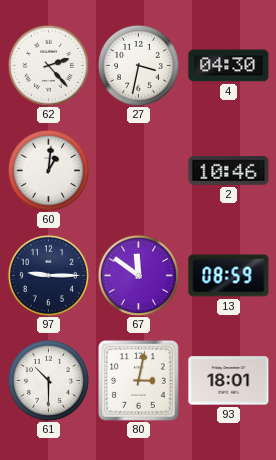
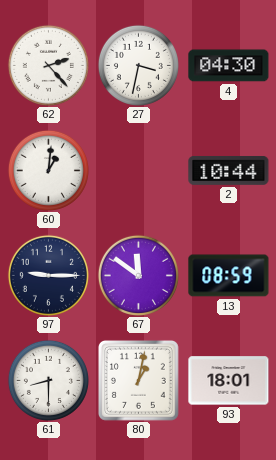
2: 10:46 -> 10:44 (229, 170)
61: 10:30 -> 8:30 (48, 380)
80: 3:02 -> 1:02 (138, 380)
